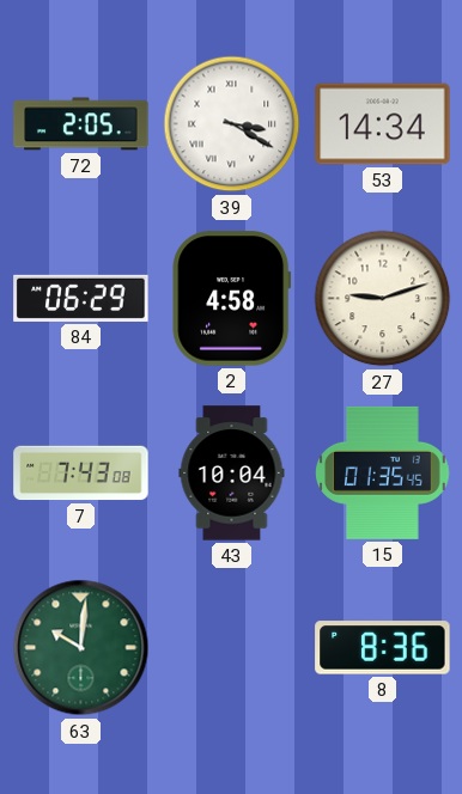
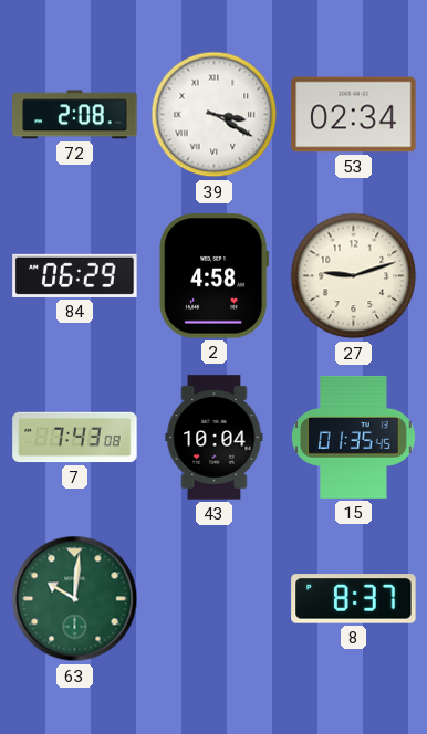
72: 2:05 -> 2:08 (75, 115)
53: 14:34 -> 02:34 (354, 115)
8: 8:36 -> 8:37 (354, 599)
